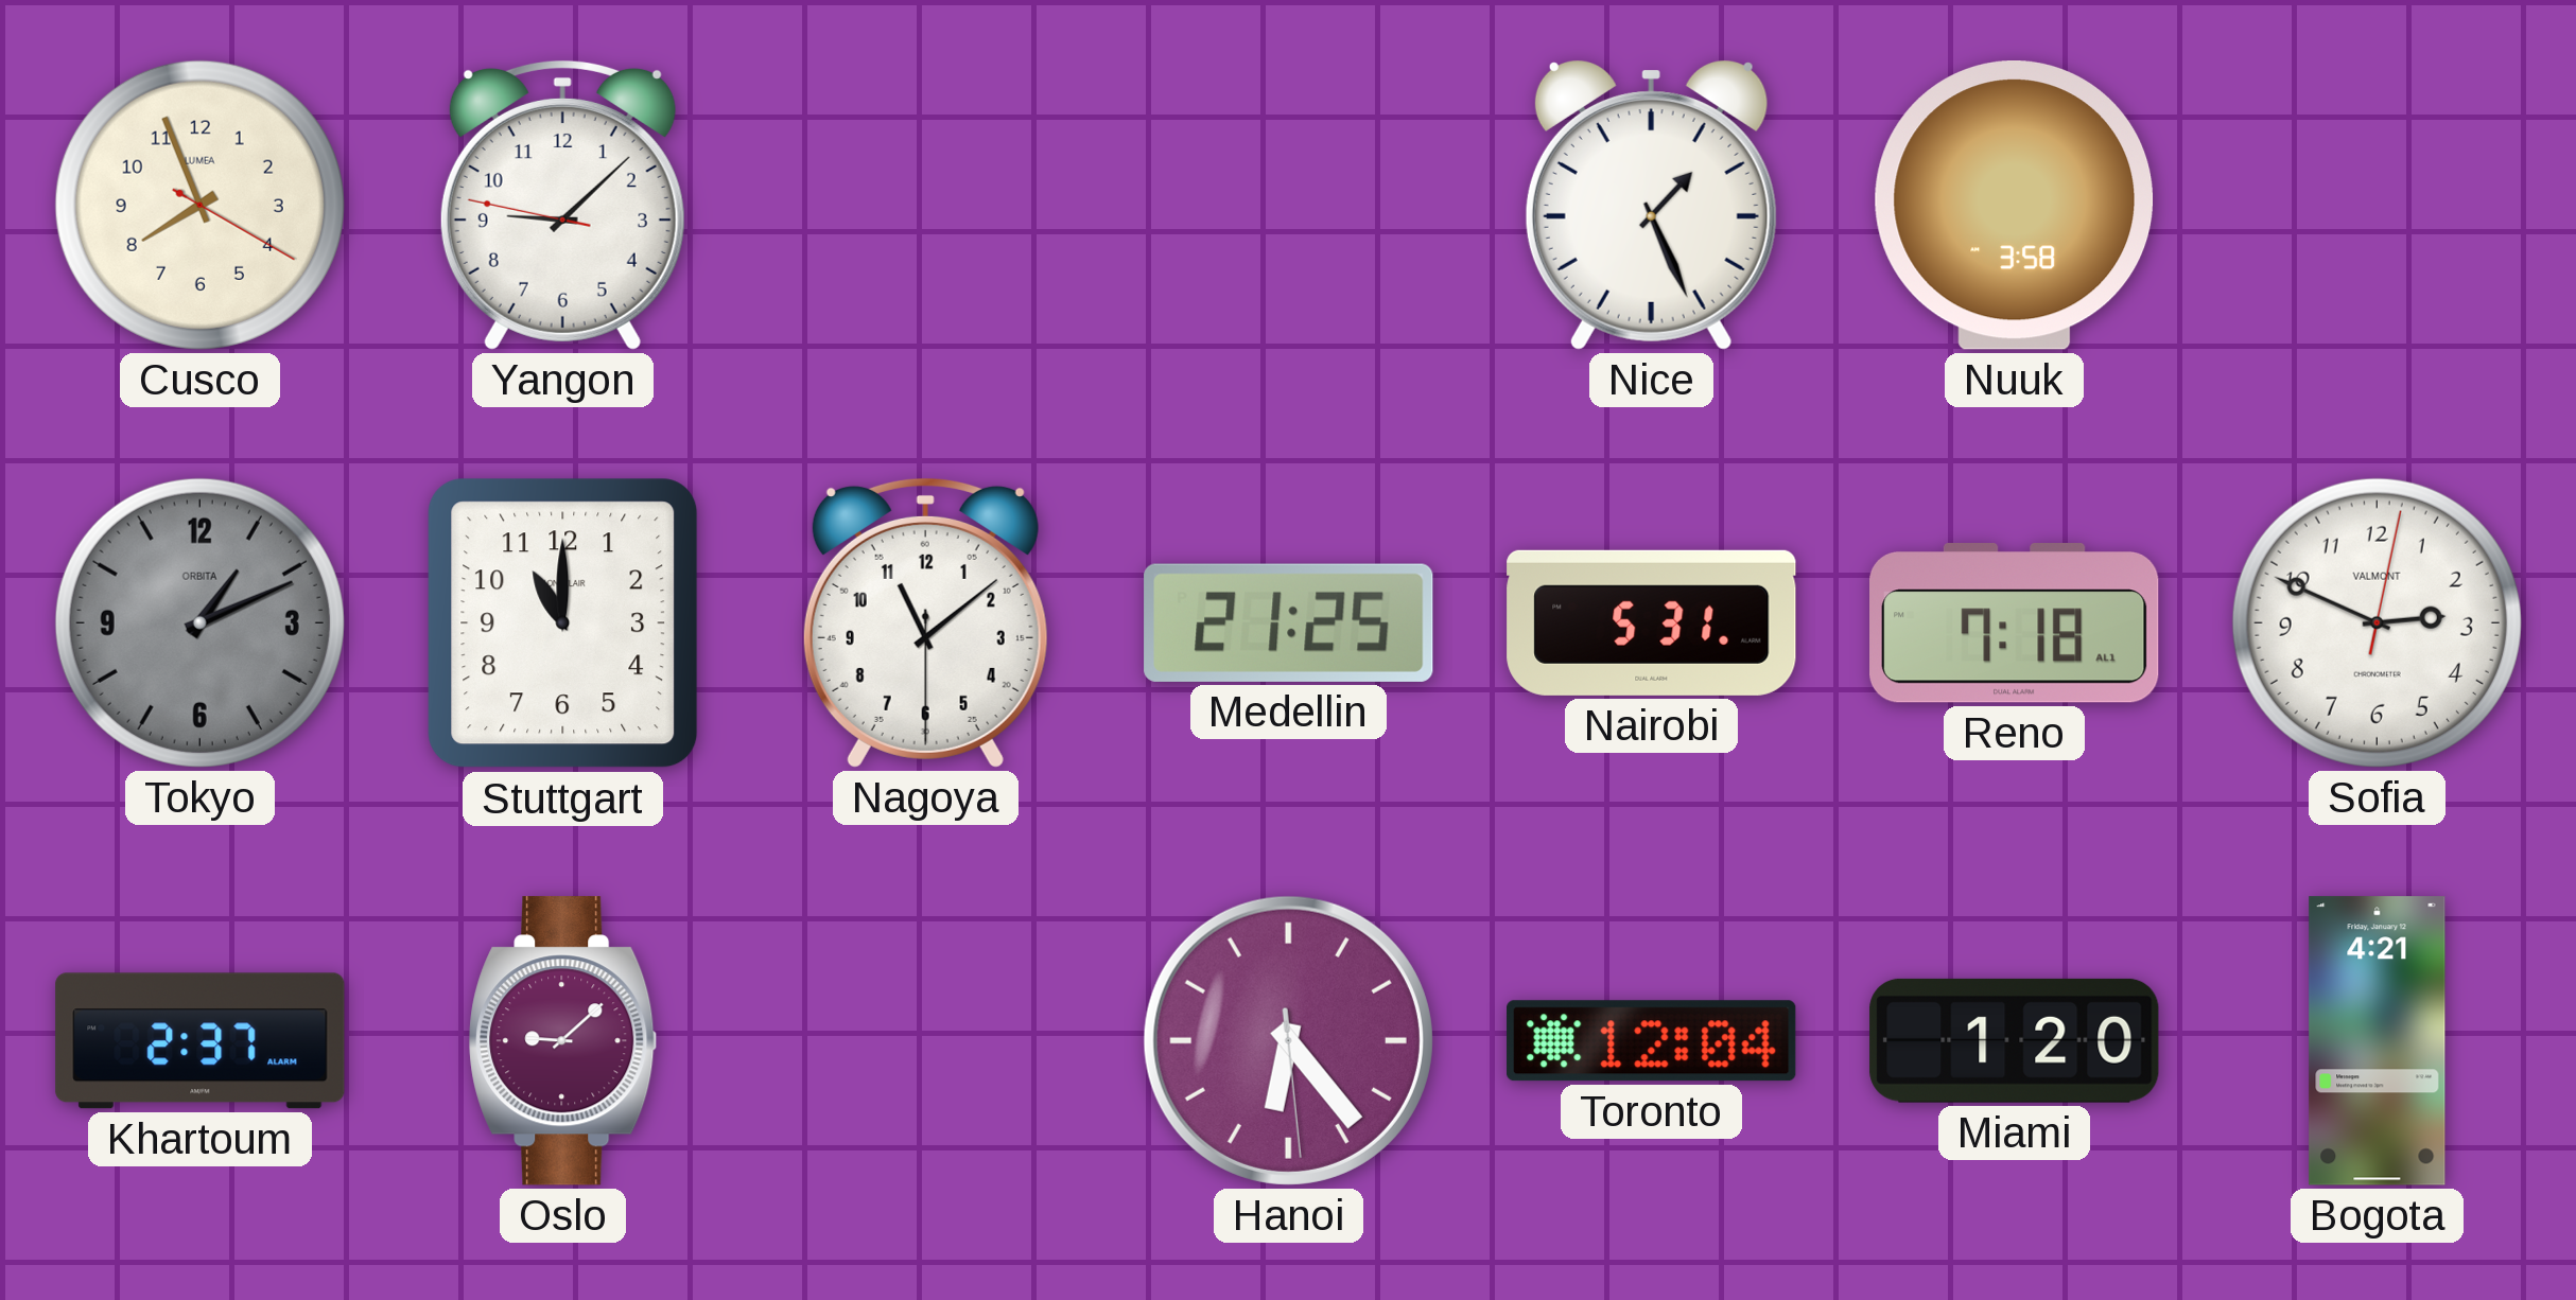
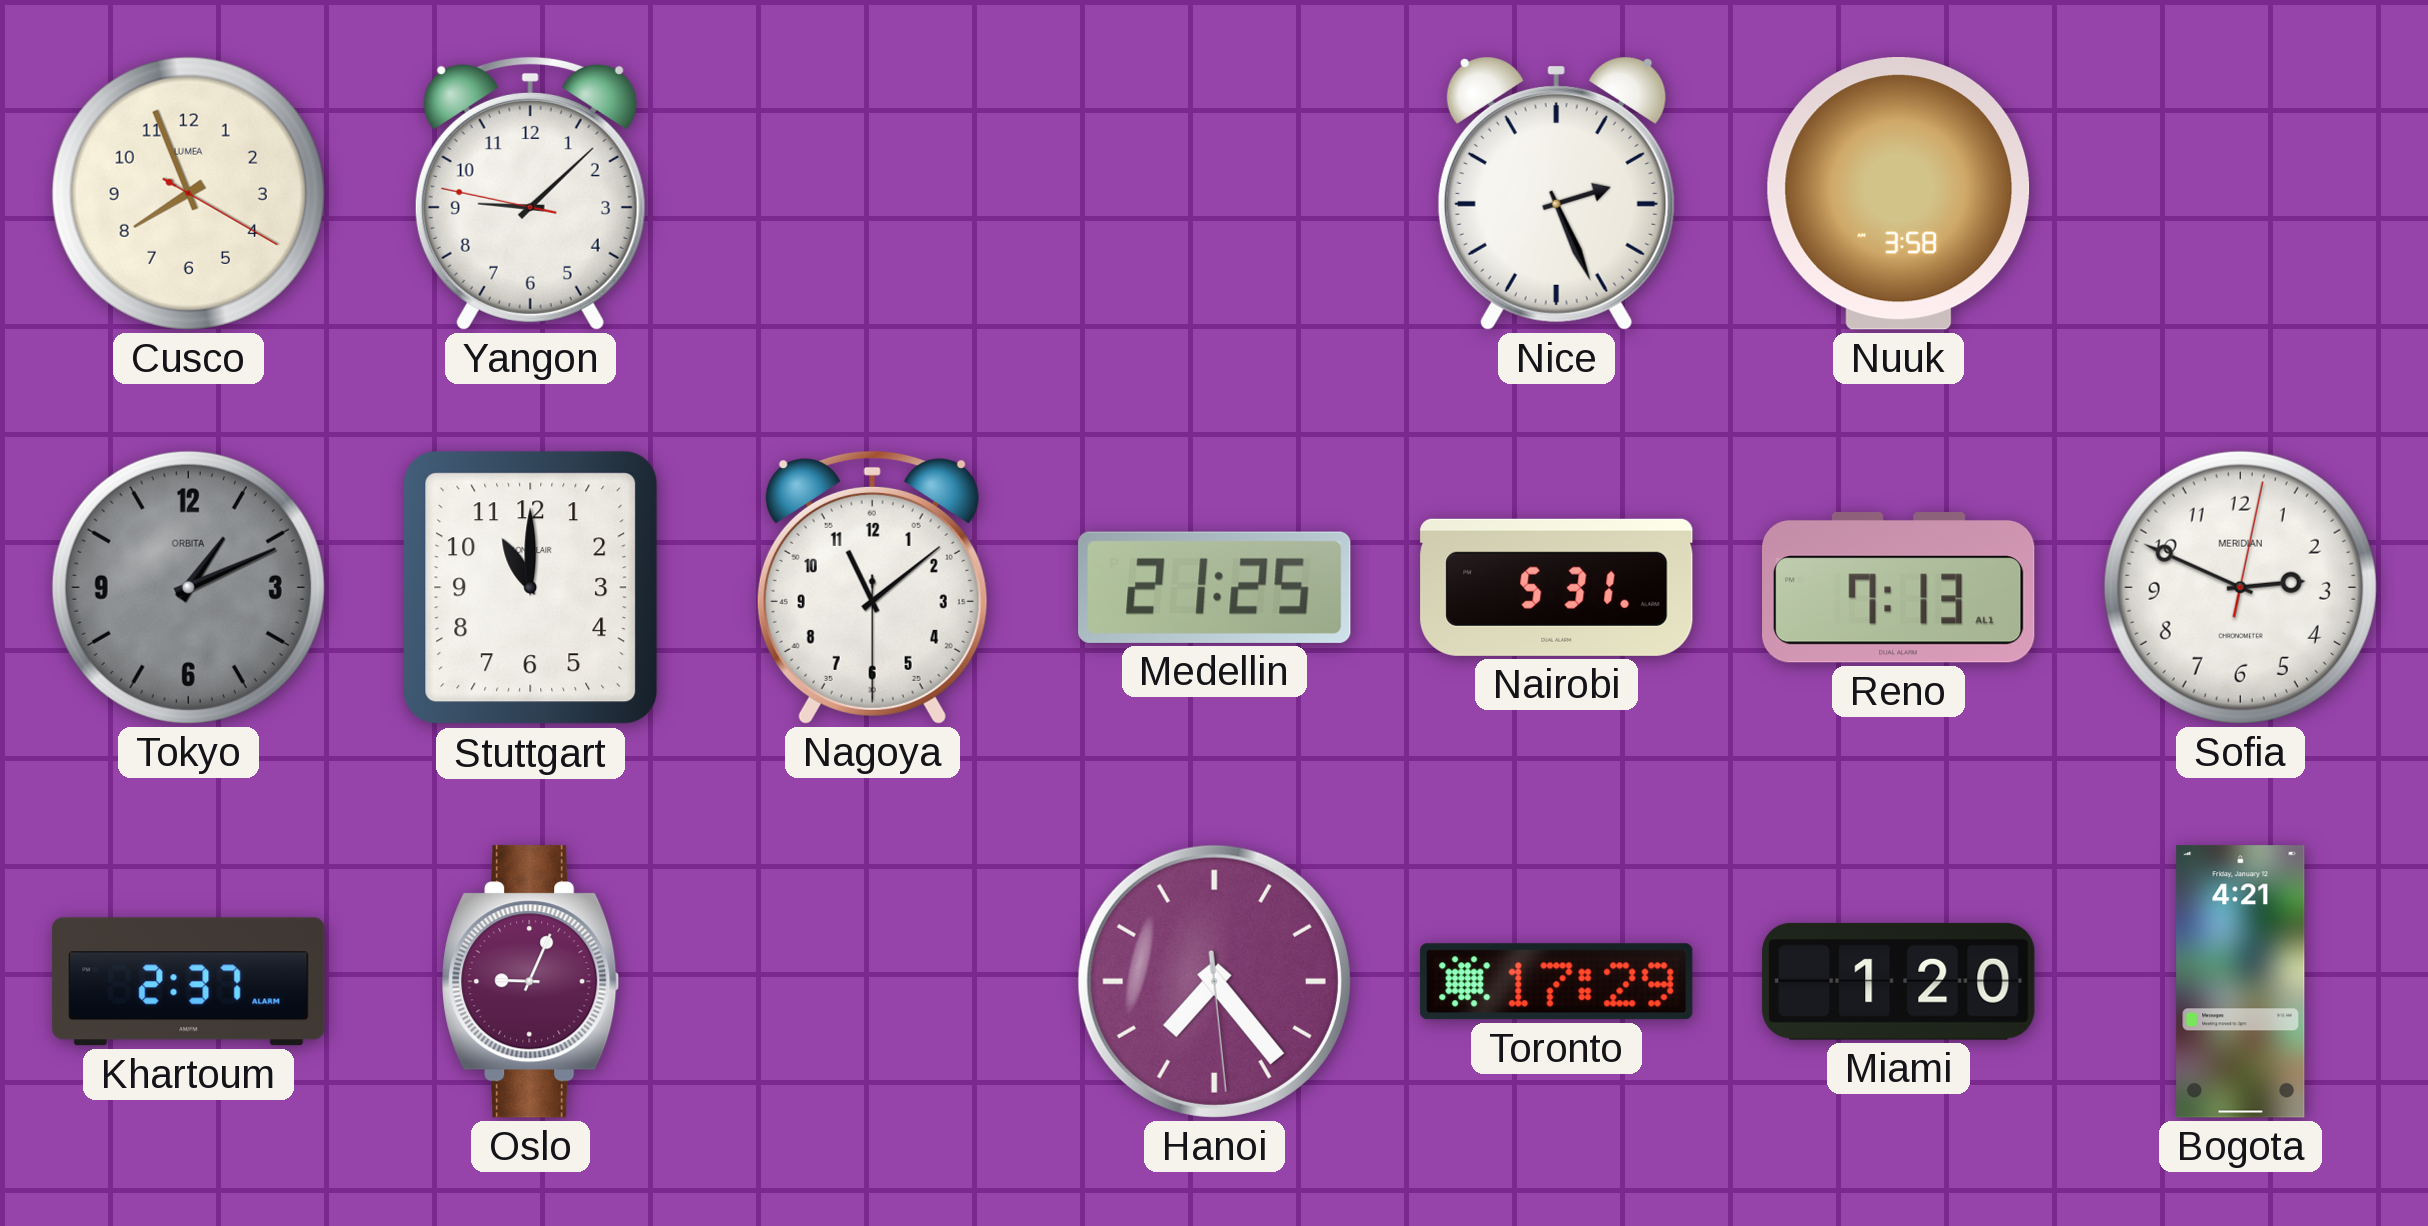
Nice: 1:26 -> 2:26 (1556, 194)
Reno: 7:18 -> 7:13 (1899, 588)
Sofia brand: VALMONT -> MERIDIAN (2240, 587)
Oslo: 9:08 -> 9:04 (531, 982)
Hanoi: 6:23 -> 7:23 (1214, 981)
Toronto: 12:04 -> 17:29 (1557, 982)
